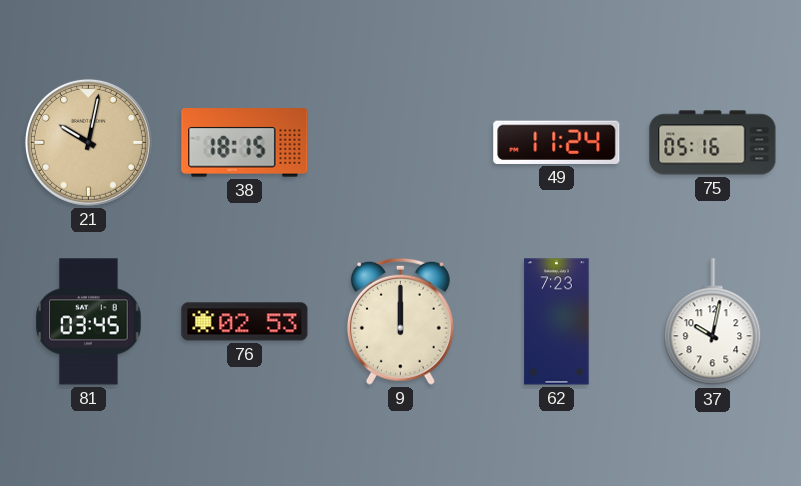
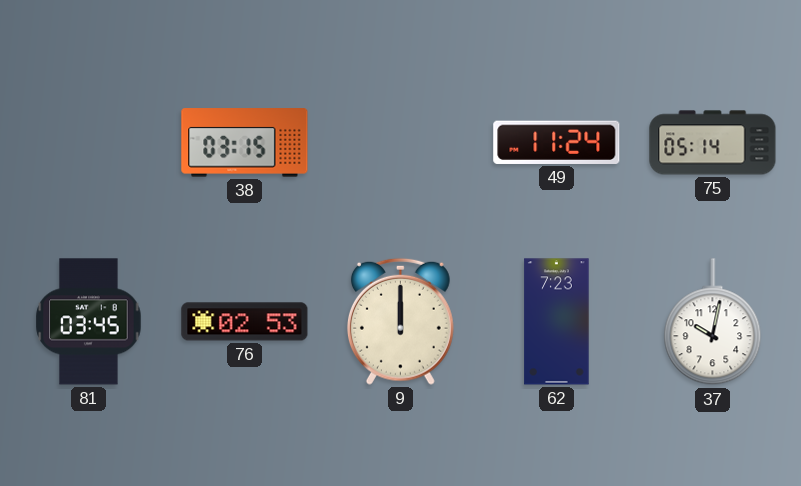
21: 10:02 -> none (88, 142)
38: 18:15 -> 03:15 (245, 143)
75: 05:16 -> 05:14 (713, 143)
